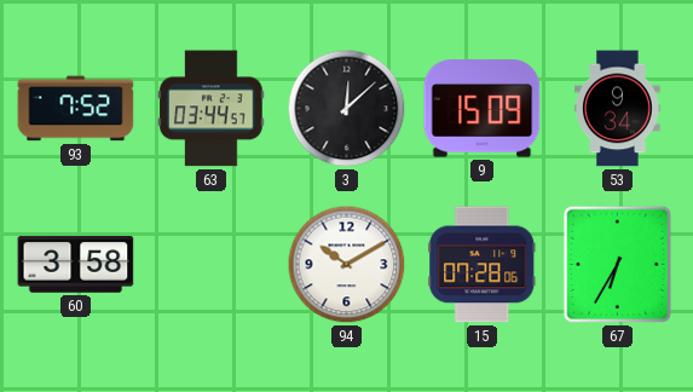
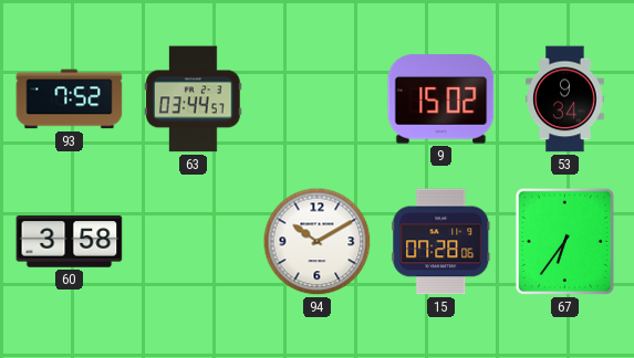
3: 12:08 -> none (347, 109)
9: 15:09 -> 15:02 (441, 99)
67: 6:35 -> 6:36 (564, 241)
